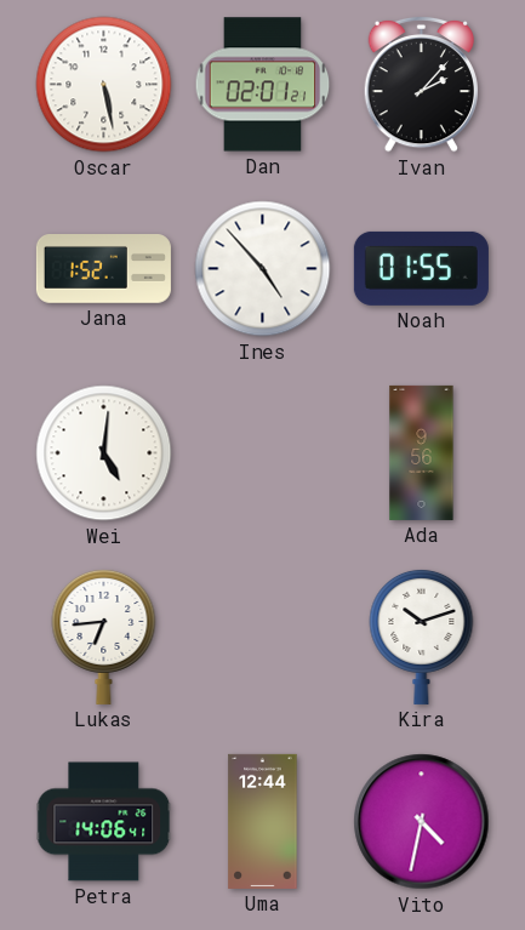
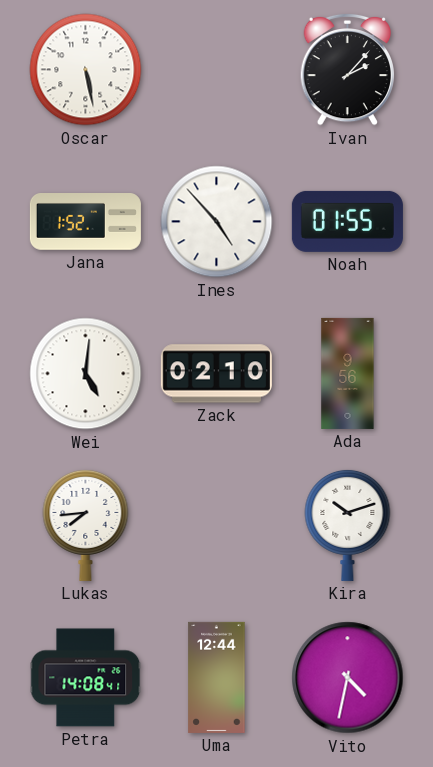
Dan: 02:01 -> none (263, 85)
Zack: none -> 02:10 (216, 374)
Lukas: 6:44 -> 7:44 (86, 525)
Petra: 14:06 -> 14:08 (86, 678)
